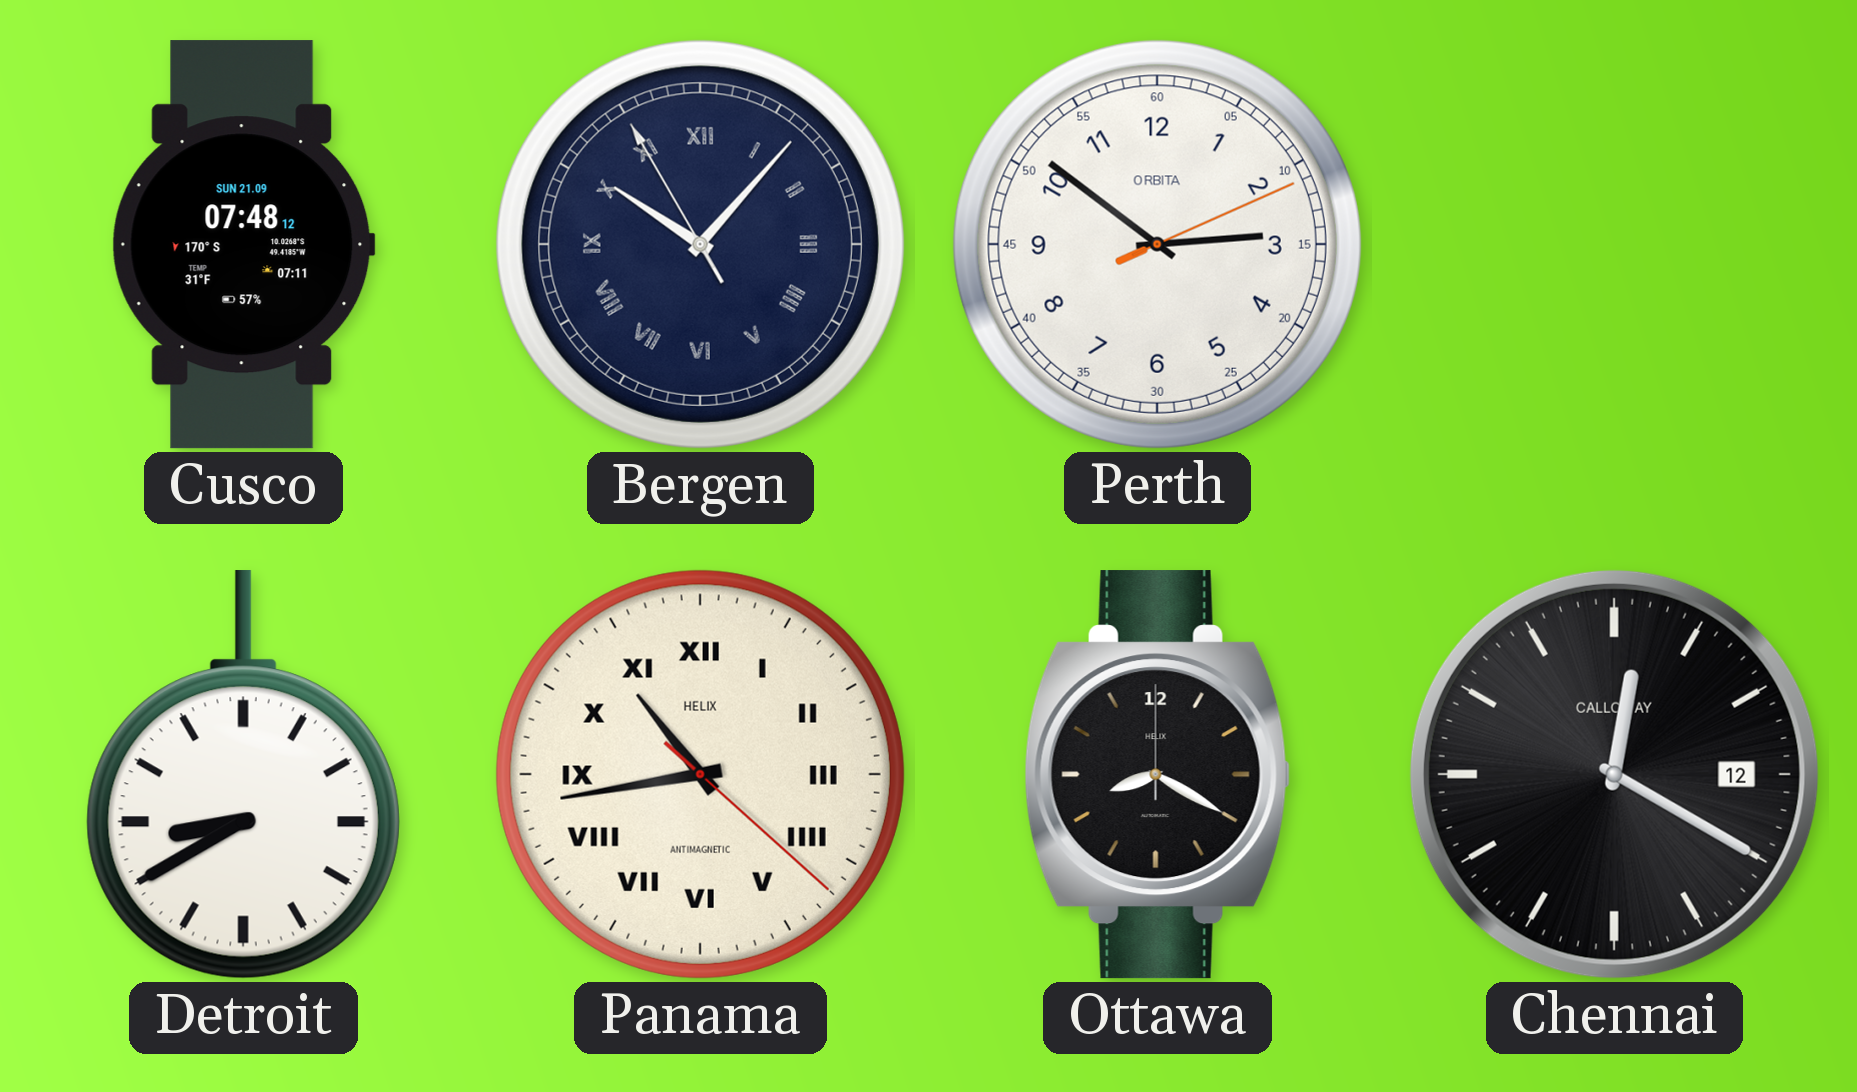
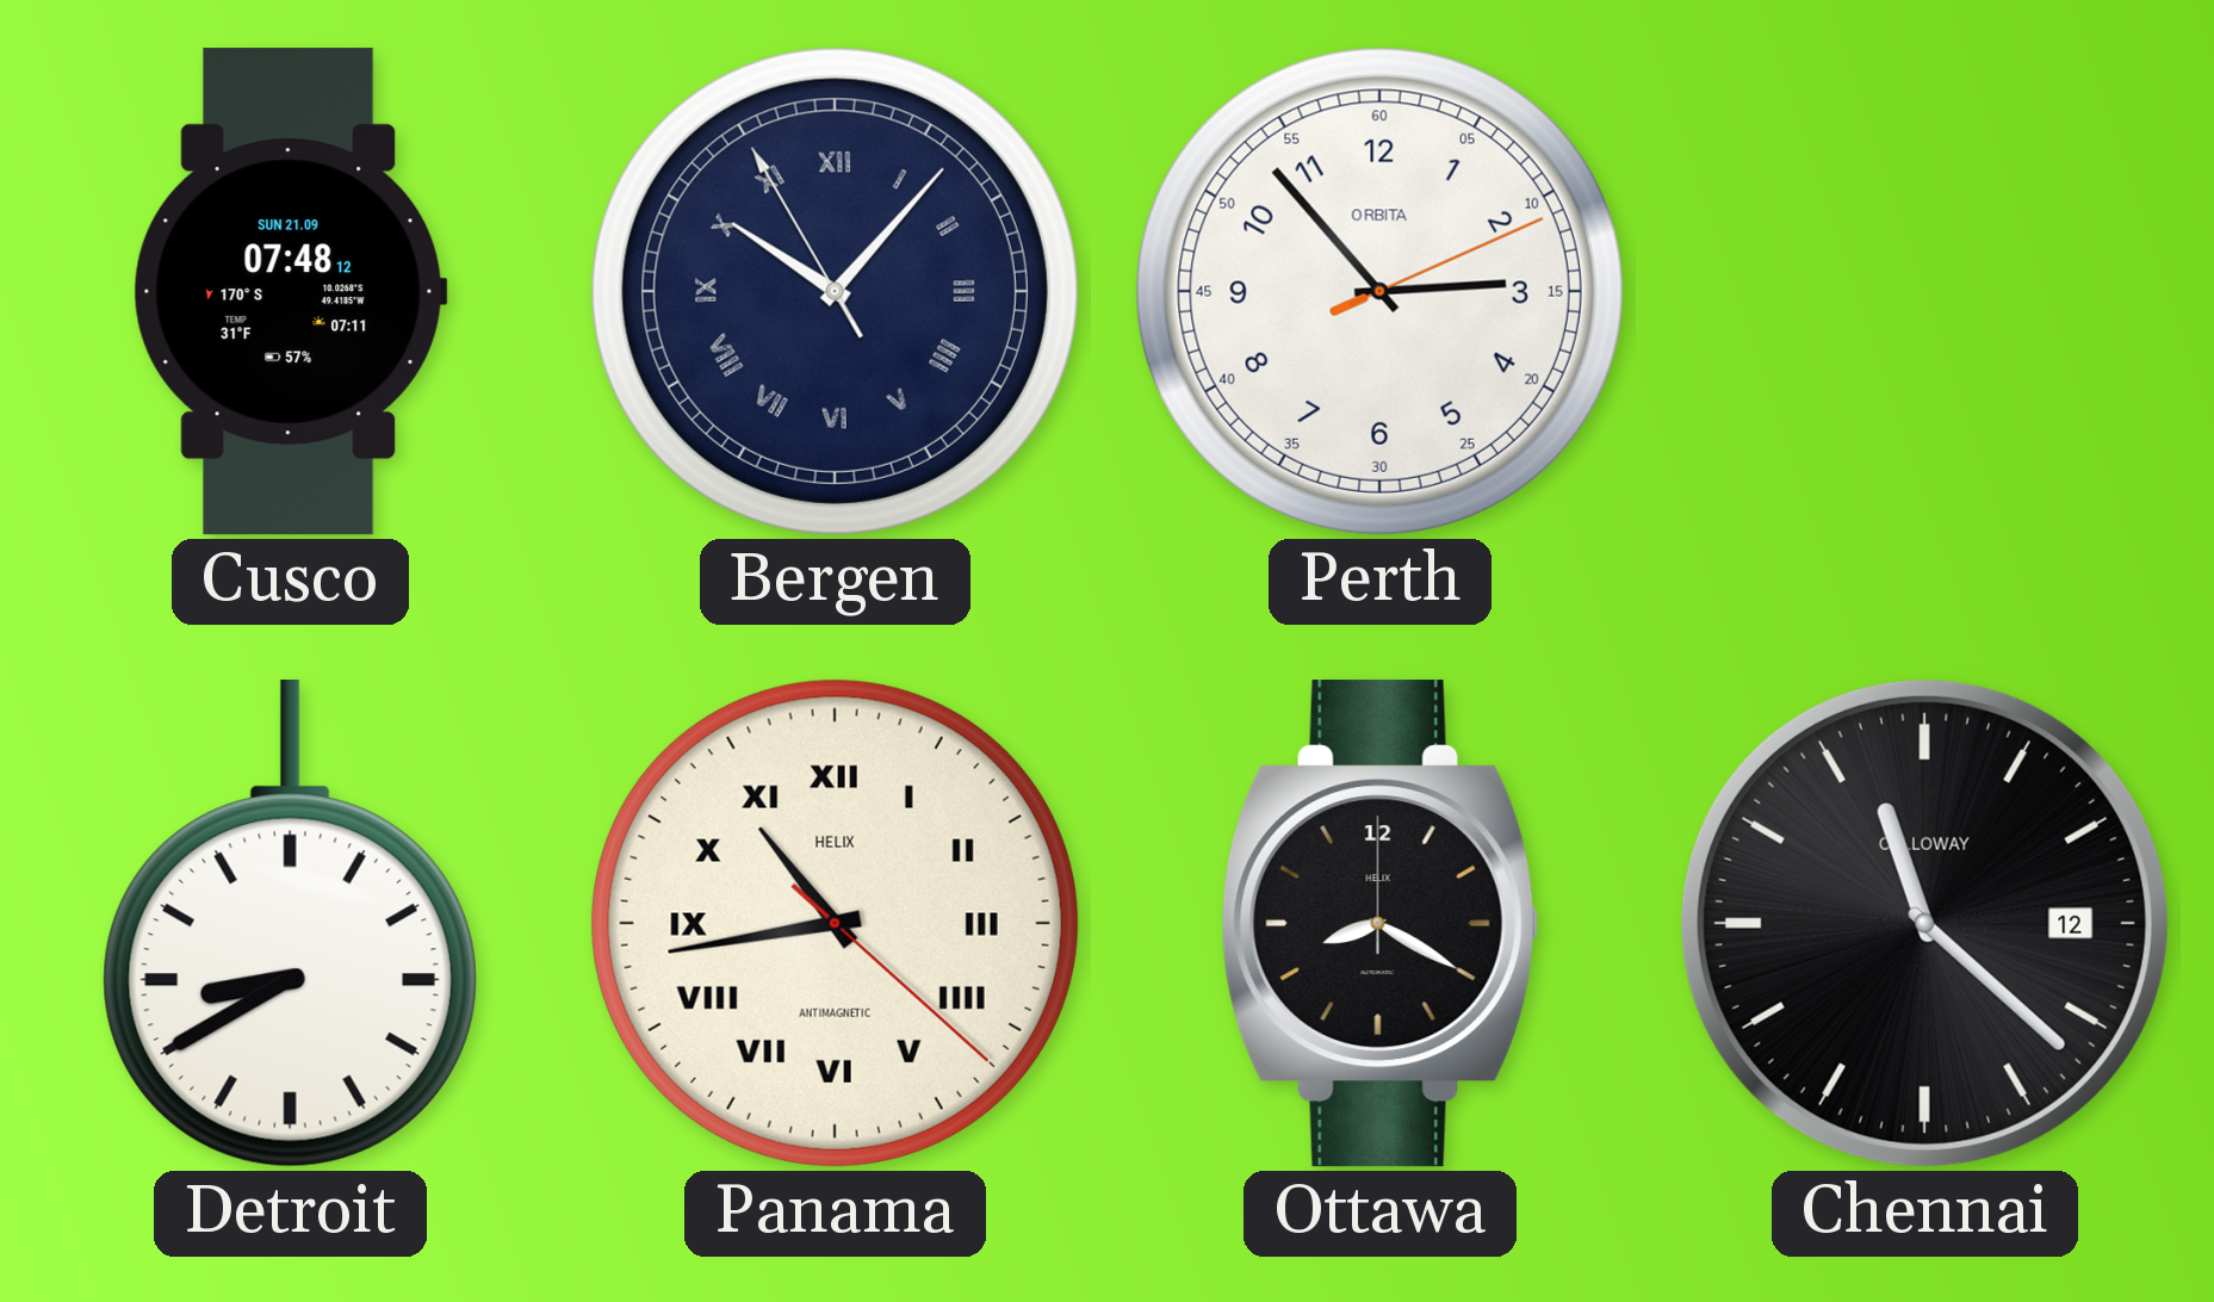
Perth: 2:51 -> 2:53 (1379, 291)
Chennai: 12:20 -> 11:22 (1924, 923)
